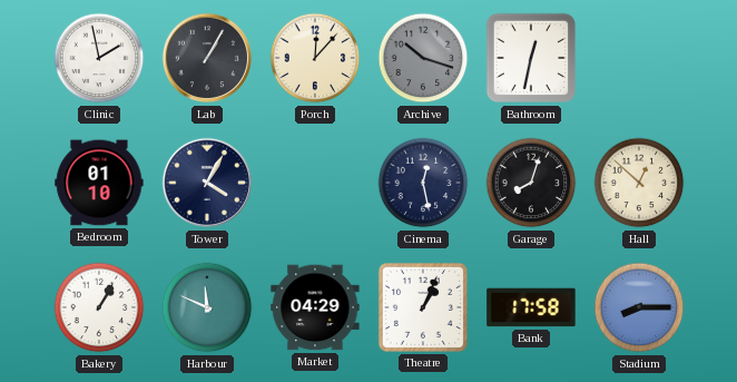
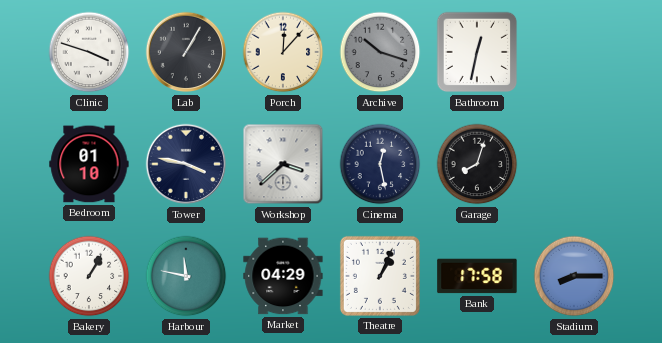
Clinic: 1:58 -> 3:48 (89, 52)
Tower: 4:05 -> 3:47 (186, 164)
Workshop: none -> 3:38 (283, 164)
Hall: 12:52 -> none (639, 183)
Harbour: 11:49 -> 11:47 (186, 276)
